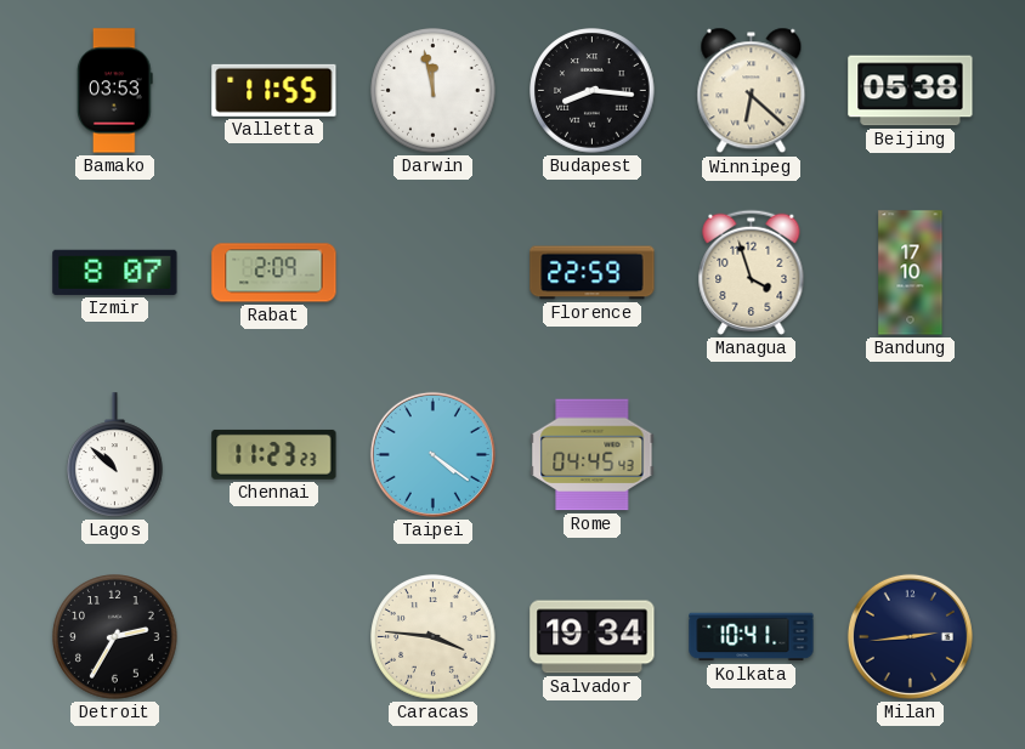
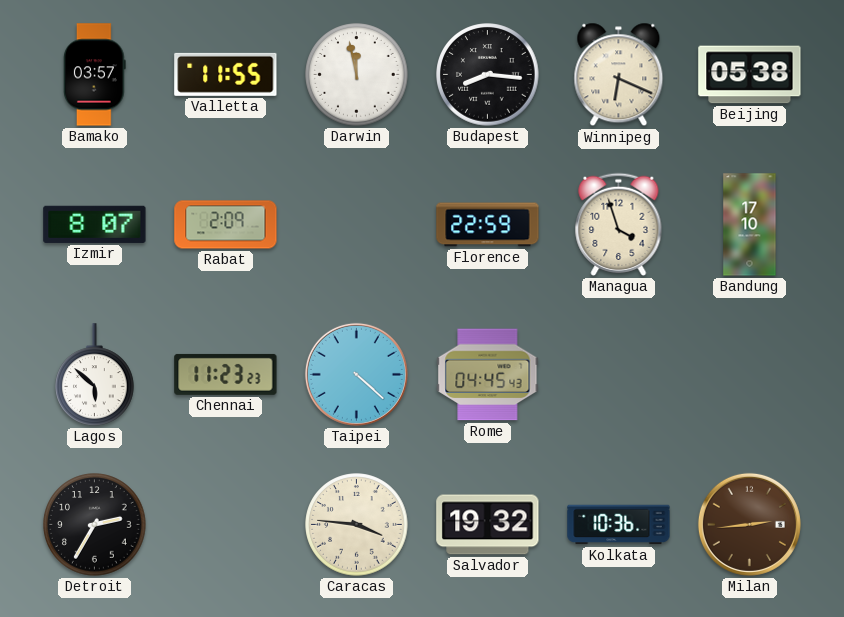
Bamako: 03:53 -> 03:57 (95, 75)
Winnipeg: 6:22 -> 6:19 (619, 75)
Lagos: 10:52 -> 5:52 (95, 375)
Taipei: 4:21 -> 4:22 (356, 374)
Salvador: 19:34 -> 19:32 (488, 525)
Kolkata: 10:41 -> 10:36 (619, 525)
Milan dial: navy -> brown (749, 524)
